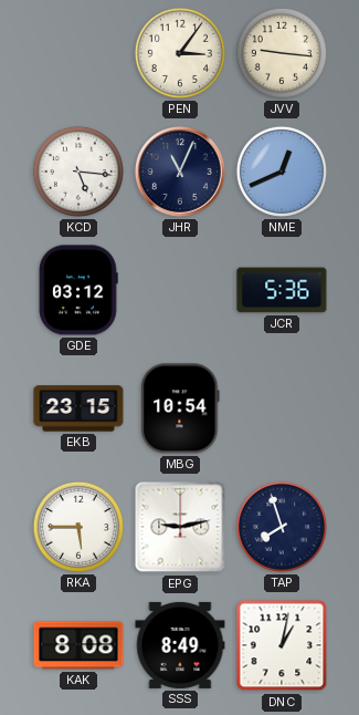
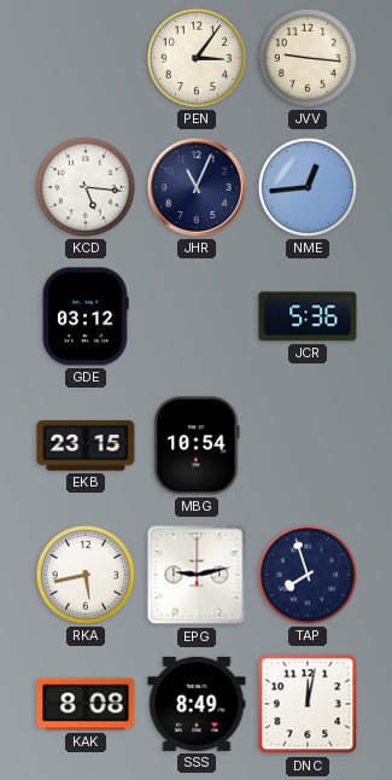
NME: 12:41 -> 12:44 (308, 187)
RKA: 5:45 -> 5:43 (86, 575)
DNC: 1:02 -> 12:02 (308, 704)
